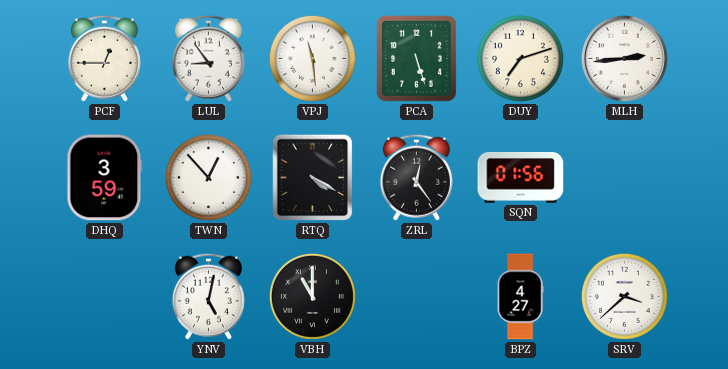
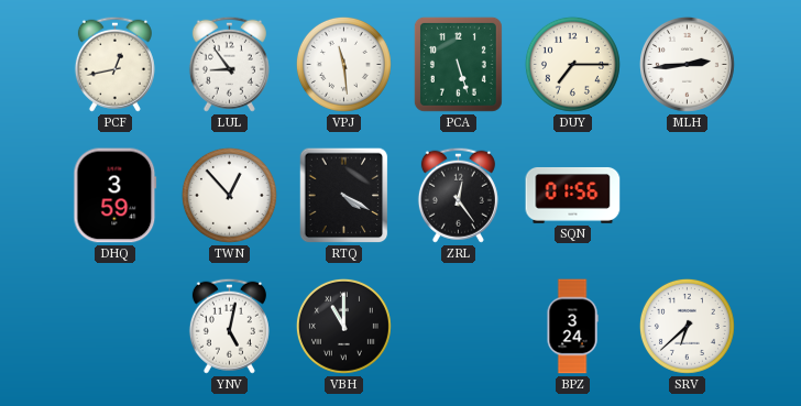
PCF: 12:45 -> 12:43 (114, 64)
DUY: 7:12 -> 7:15 (572, 64)
BPZ: 4:27 -> 3:24 (572, 327)
SRV: 3:38 -> 6:38 (687, 326)
